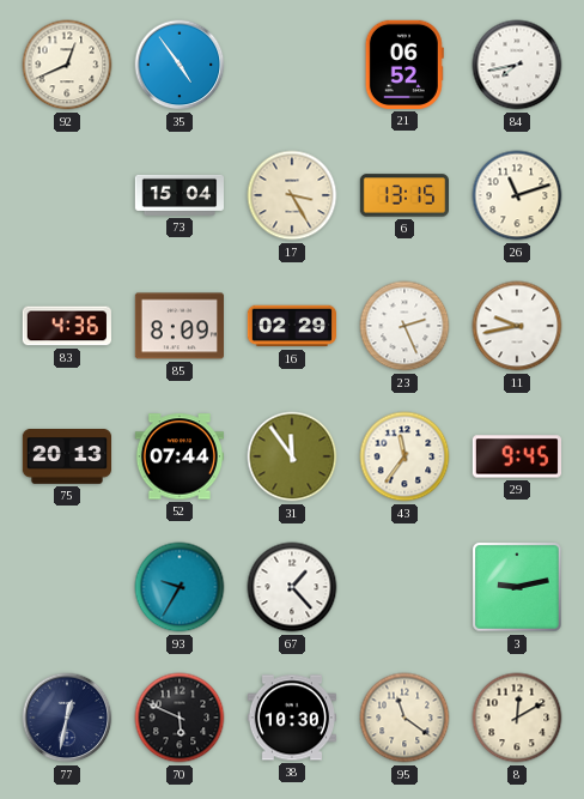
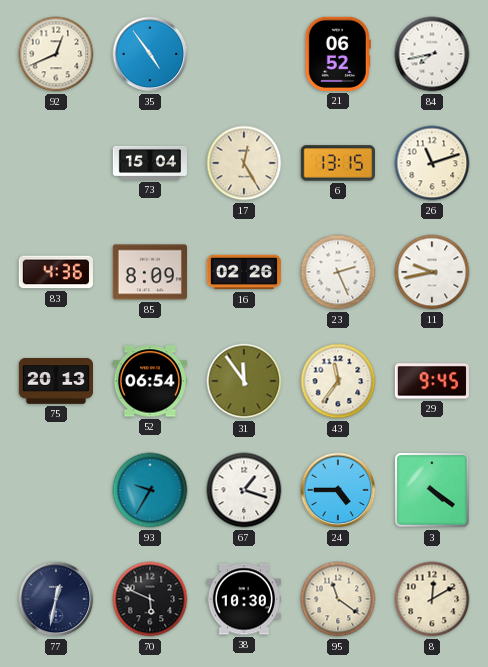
17: 3:25 -> 12:25 (244, 163)
16: 02:29 -> 02:26 (243, 272)
52: 07:44 -> 06:54 (149, 381)
67: 1:23 -> 1:18 (244, 490)
24: none -> 4:45 (338, 490)
3: 9:13 -> 4:21 (432, 490)
